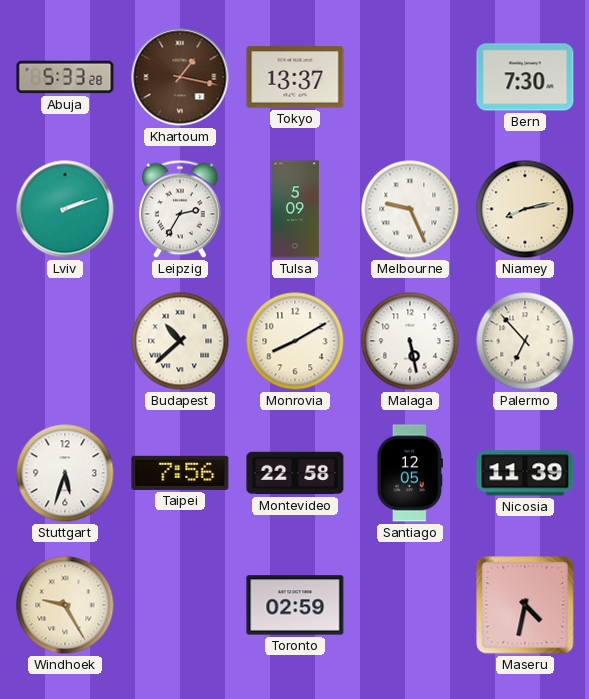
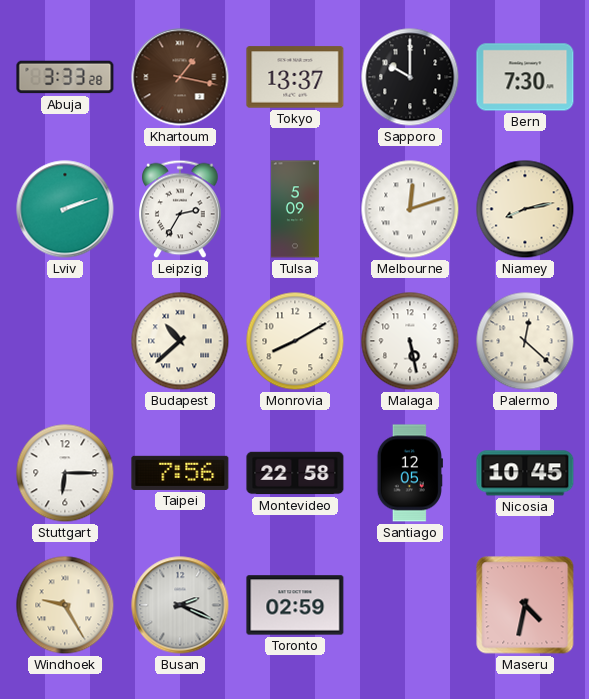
Abuja: 5:33 -> 3:33 (65, 77)
Sapporo: none -> 10:00 (410, 77)
Melbourne: 9:26 -> 12:12 (410, 209)
Palermo: 6:53 -> 12:22 (525, 341)
Stuttgart: 5:33 -> 6:15 (65, 473)
Nicosia: 11:39 -> 10:45 (525, 473)
Busan: none -> 2:19 (180, 605)
